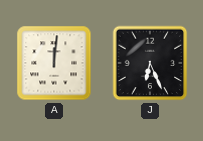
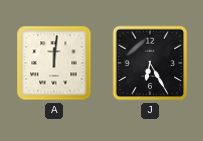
J: 6:26 -> 6:25 (150, 63)
